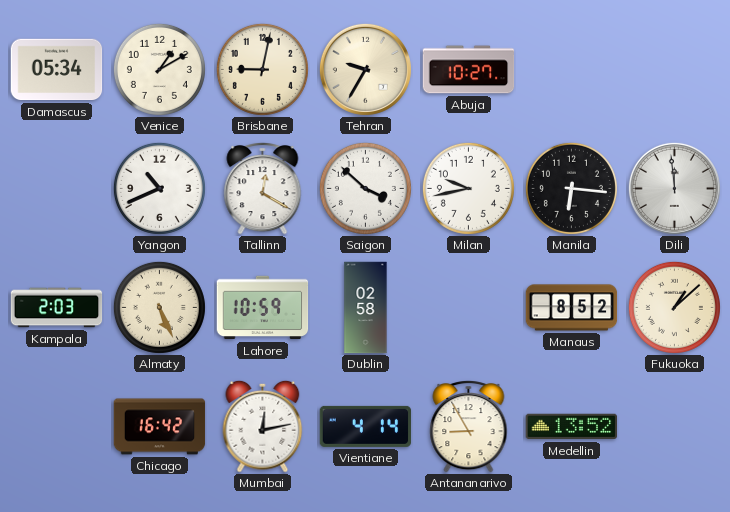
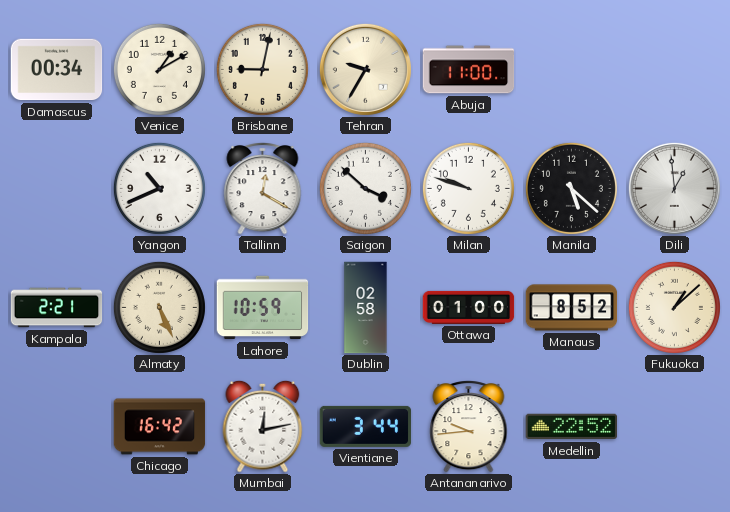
Damascus: 05:34 -> 00:34 (57, 70)
Abuja: 10:27 -> 11:00 (469, 70)
Milan: 9:43 -> 9:48 (468, 188)
Manila: 6:16 -> 5:22 (571, 188)
Dili: 11:59 -> 12:59 (674, 188)
Kampala: 2:03 -> 2:21 (57, 308)
Ottawa: none -> 01:00 (469, 307)
Vientiane: 4:14 -> 3:44 (366, 426)
Antananarivo: 8:55 -> 9:44 (469, 427)
Medellin: 13:52 -> 22:52 (572, 427)
